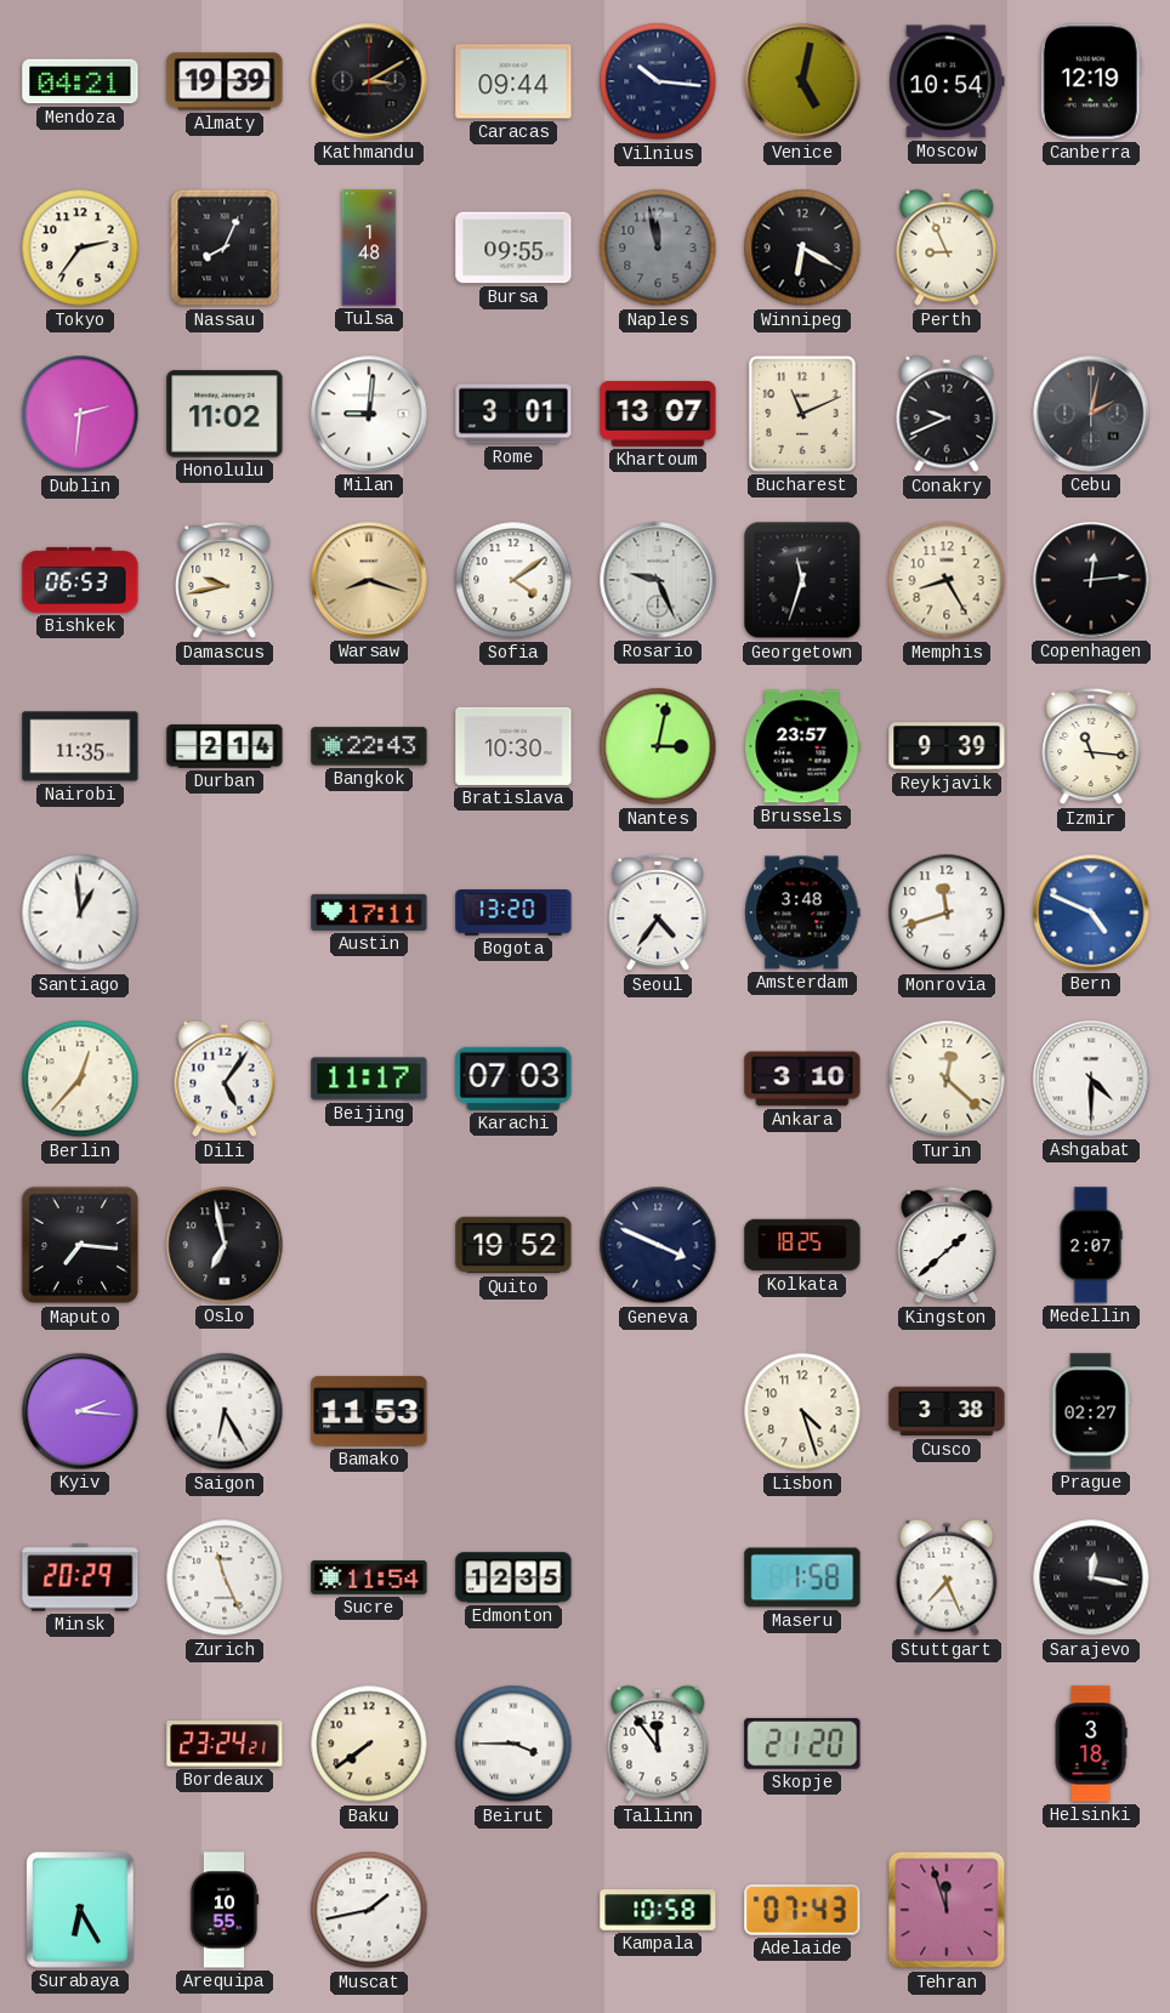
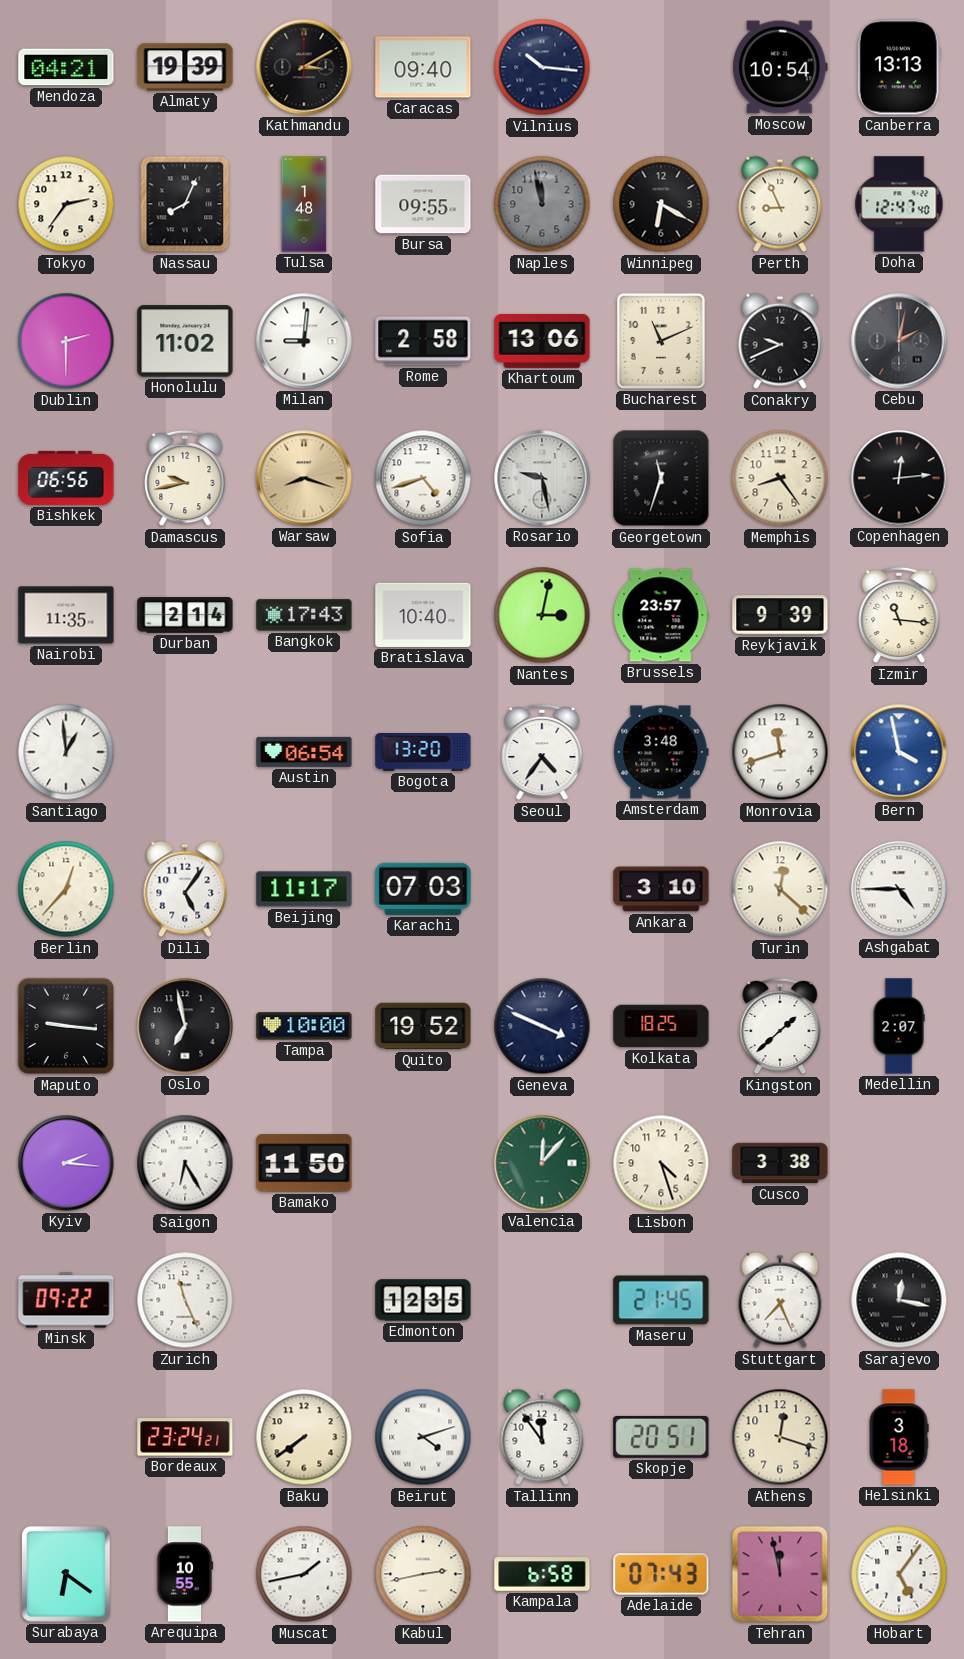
Caracas: 09:44 -> 09:40 (423, 67)
Venice: 5:02 -> none (802, 81)
Canberra: 12:19 -> 13:13 (899, 67)
Doha: none -> 12:47 (899, 204)
Dublin: 2:31 -> 2:30 (66, 341)
Rome: 3:01 -> 2:58 (423, 341)
Khartoum: 13:07 -> 13:06 (542, 341)
Bishkek: 06:53 -> 06:56 (66, 478)
Sofia: 4:09 -> 4:42 (423, 478)
Rosario: 9:26 -> 9:28 (542, 478)
Memphis: 8:25 -> 8:24 (780, 478)
Bangkok: 22:43 -> 17:43 (304, 615)
Bratislava: 10:30 -> 10:40 (423, 615)
Austin: 17:11 -> 06:54 (304, 752)
Bern: 4:49 -> 3:58 (899, 752)
Ashgabat: 4:30 -> 4:45 (899, 889)
Maputo: 7:16 -> 9:16 (66, 1026)
Tampa: none -> 10:00 (304, 1026)
Bamako: 11:53 -> 11:50 (304, 1163)
Valencia: none -> 12:07 (542, 1163)
Prague: 02:27 -> none (1091, 1411)
Minsk: 20:29 -> 09:22 (66, 1300)
Sucre: 11:54 -> none (369, 1577)
Maseru: 1:58 -> 21:45 (661, 1300)
Beirut: 3:45 -> 4:12 (423, 1437)
Skopje: 21:20 -> 20:51 (661, 1437)
Athens: none -> 12:18 (780, 1437)
Surabaya: 6:25 -> 6:21 (66, 1574)
Kabul: none -> 2:43 (423, 1574)
Kampala: 10:58 -> 6:58 (542, 1574)
Tehran: 11:57 -> 11:58 (780, 1574)
Hobart: none -> 5:06 (899, 1574)
